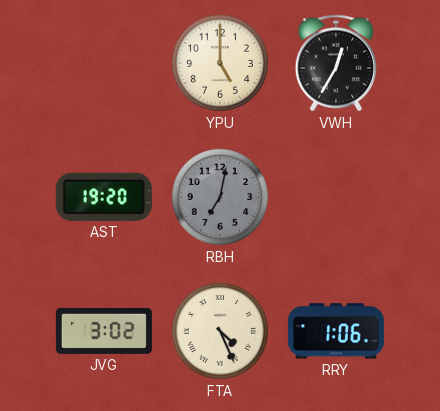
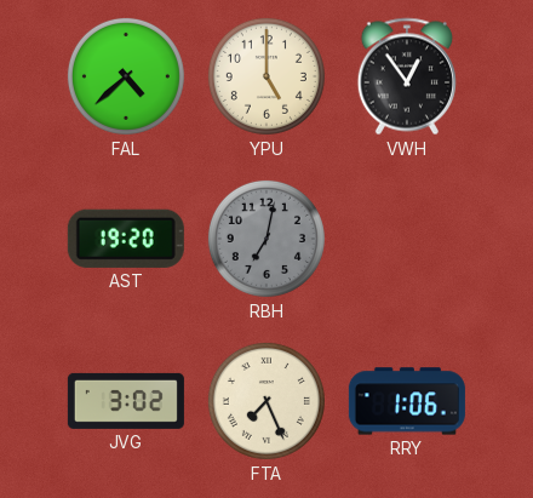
FAL: none -> 4:38 (126, 76)
VWH: 12:35 -> 12:54 (407, 76)
FTA: 4:26 -> 7:26 (266, 401)
